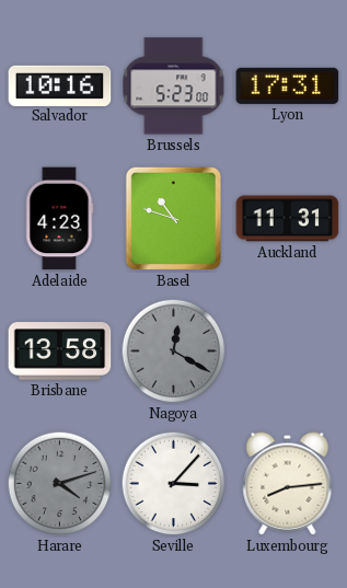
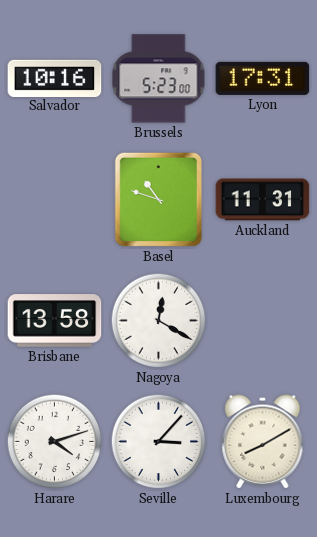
Adelaide: 4:23 -> none (60, 219)
Nagoya dial: grey -> white (159, 321)
Harare dial: grey -> white (55, 442)
Luxembourg: 8:14 -> 8:10 (263, 442)
